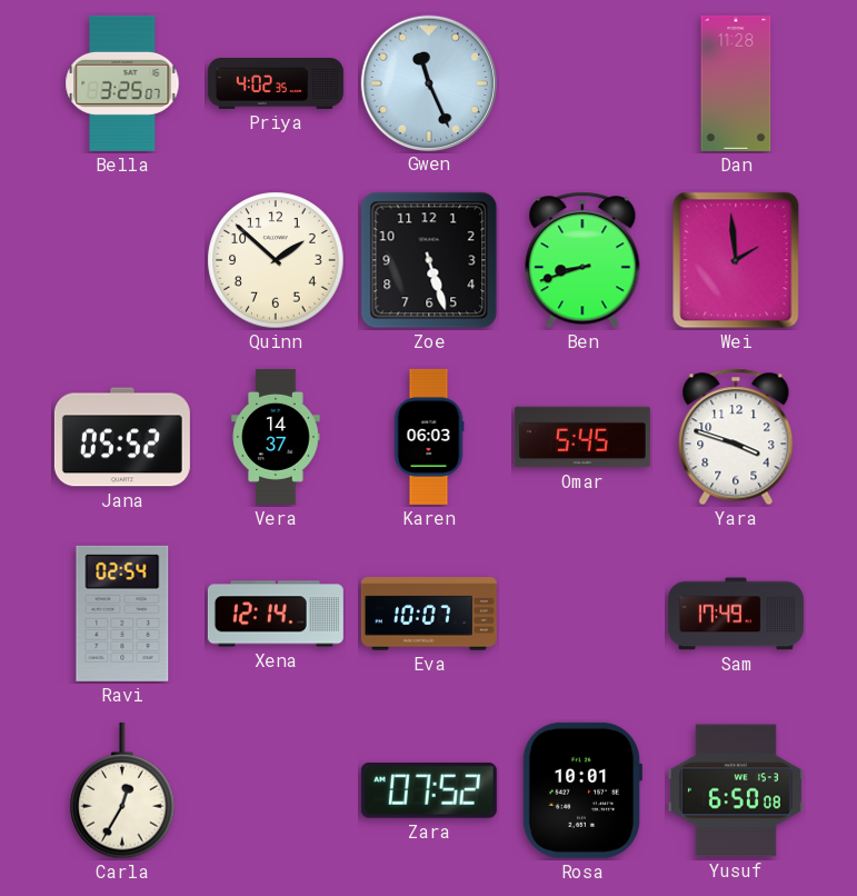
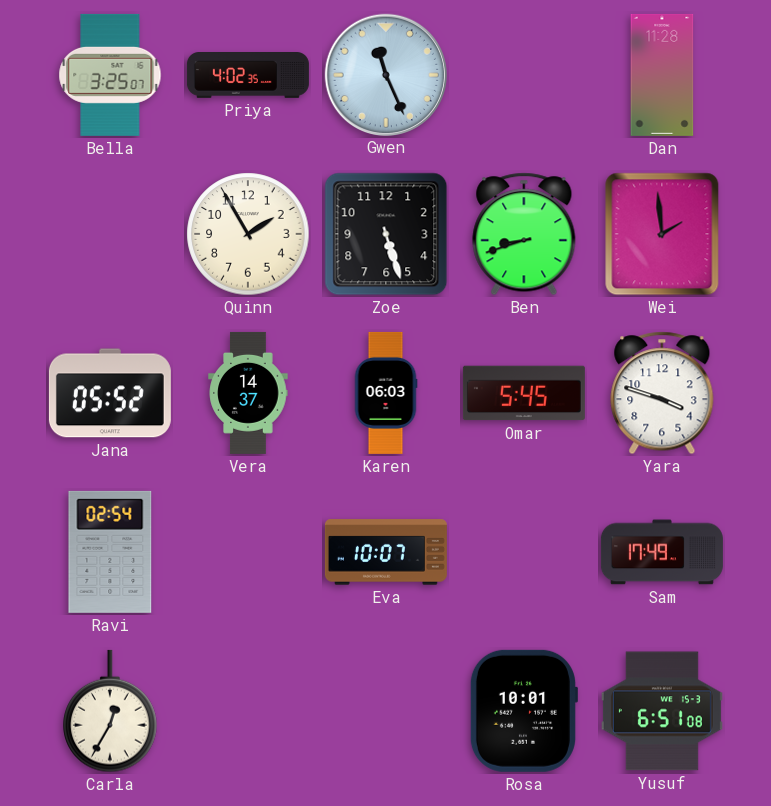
Quinn: 1:52 -> 1:55 (248, 234)
Xena: 12:14 -> none (276, 614)
Zara: 07:52 -> none (429, 790)
Yusuf: 6:50 -> 6:51 (662, 711)
